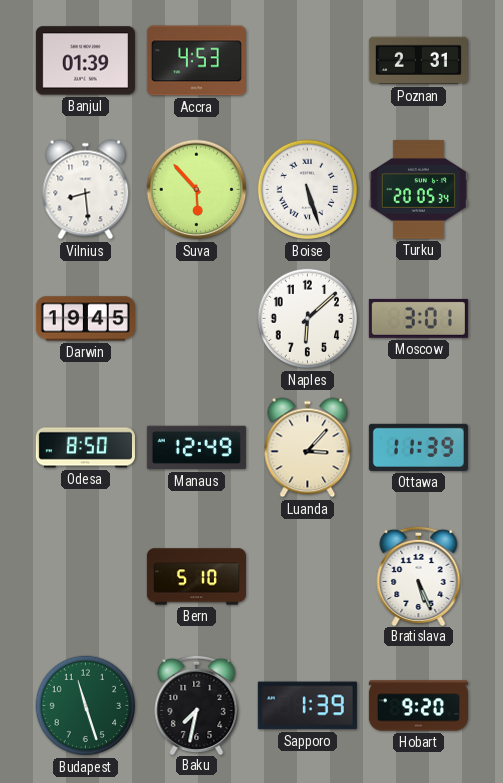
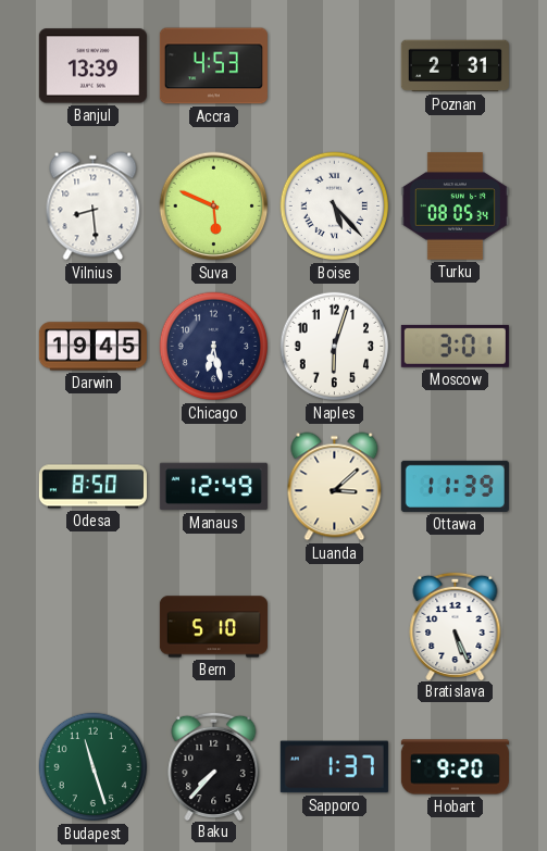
Banjul: 01:39 -> 13:39 (92, 66)
Suva: 5:53 -> 5:49 (214, 207)
Boise: 5:27 -> 5:23 (335, 207)
Turku: 20:05 -> 08:05 (455, 207)
Chicago: none -> 6:28 (214, 347)
Naples: 6:08 -> 6:03 (335, 347)
Luanda: 3:07 -> 3:08 (335, 487)
Baku: 7:32 -> 7:37 (214, 765)
Sapporo: 1:39 -> 1:37 (334, 767)
